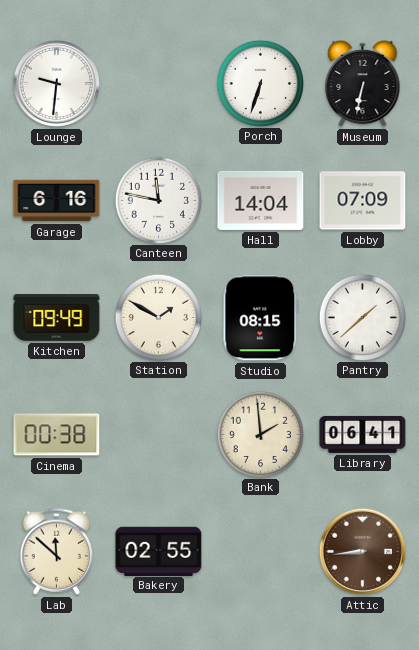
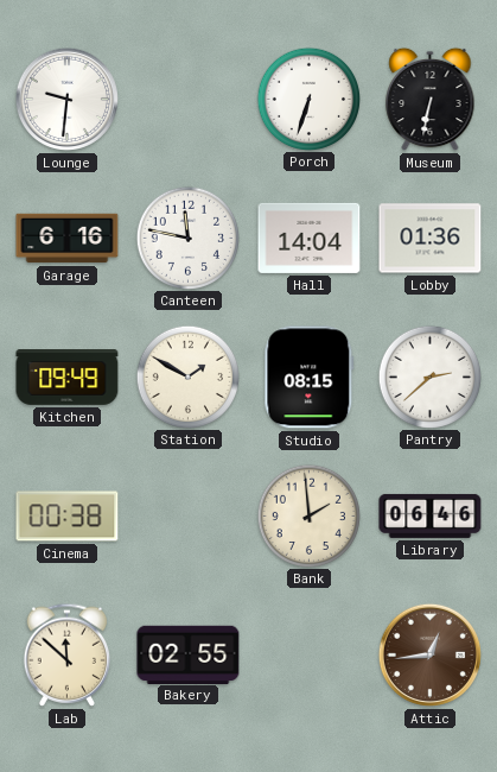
Lobby: 07:09 -> 01:36 (431, 239)
Pantry: 1:38 -> 2:38 (429, 376)
Library: 06:41 -> 06:46 (431, 515)
Attic: 8:44 -> 12:44 (429, 654)
